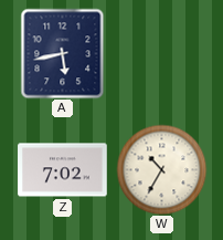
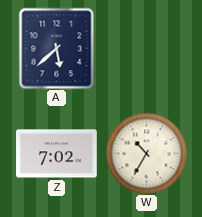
A: 5:43 -> 5:38 (57, 48)
